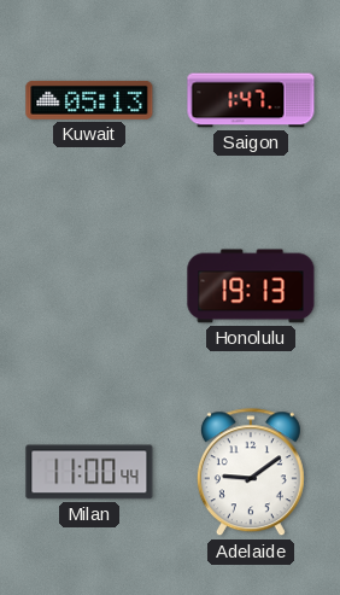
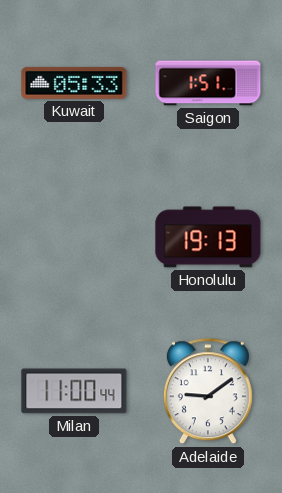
Kuwait: 05:13 -> 05:33 (74, 83)
Saigon: 1:47 -> 1:51 (208, 83)
